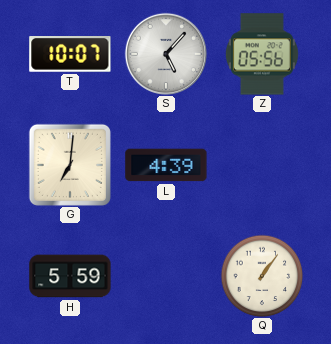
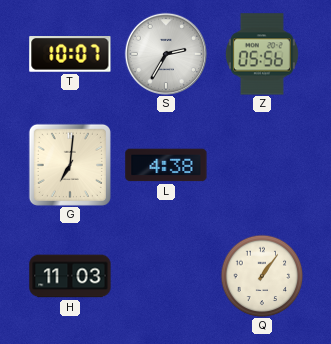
S: 5:07 -> 2:35 (166, 54)
L: 4:39 -> 4:38 (166, 165)
H: 5:59 -> 11:03 (70, 276)
